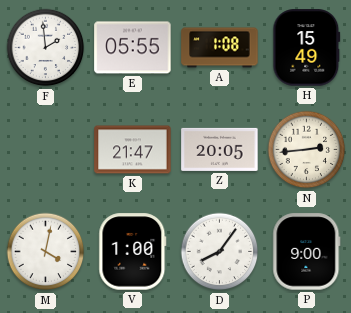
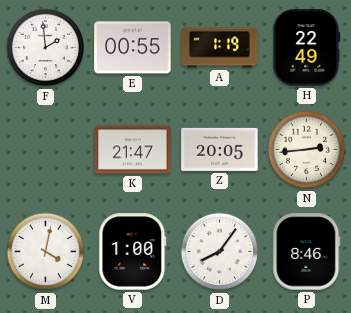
E: 05:55 -> 00:55 (133, 48)
A: 1:08 -> 1:19 (220, 48)
H: 15:49 -> 22:49 (307, 48)
P: 9:00 -> 8:46 (307, 252)
